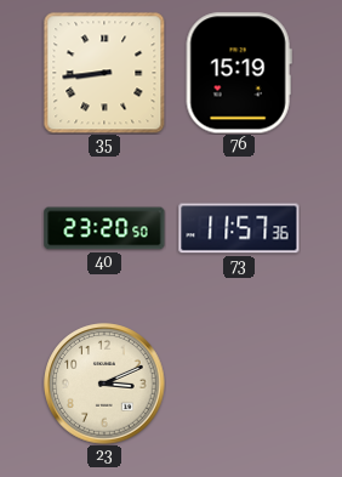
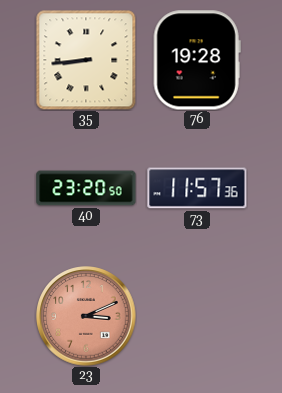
76: 15:19 -> 19:28 (197, 60)
23 dial: cream -> salmon (86, 316)
